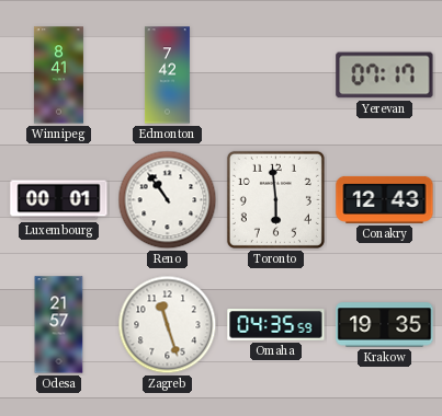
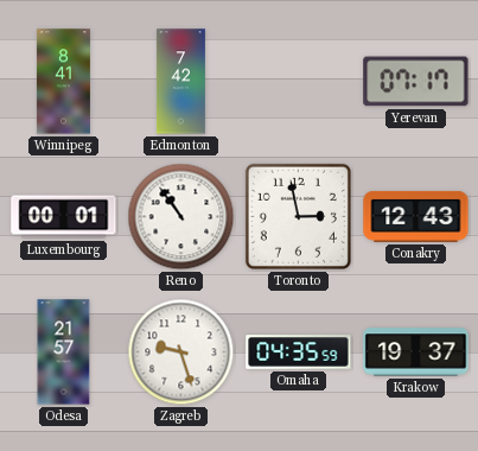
Toronto: 5:59 -> 2:58 (298, 216)
Zagreb: 11:27 -> 9:27 (181, 352)
Krakow: 19:35 -> 19:37 (416, 352)
